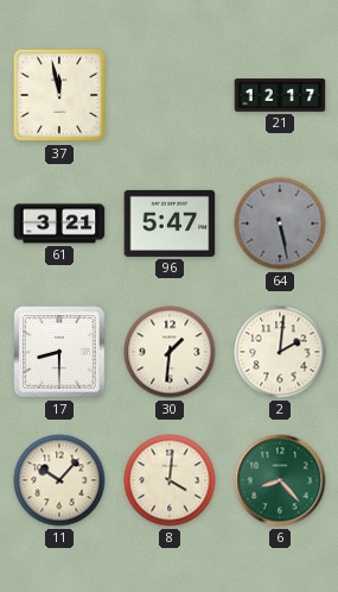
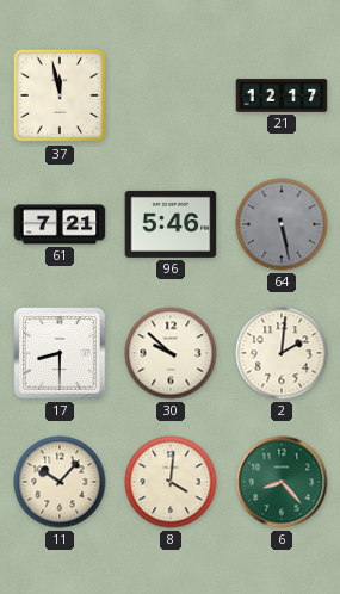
61: 3:21 -> 7:21 (60, 224)
96: 5:47 -> 5:46 (171, 224)
30: 1:31 -> 9:52 (171, 353)
